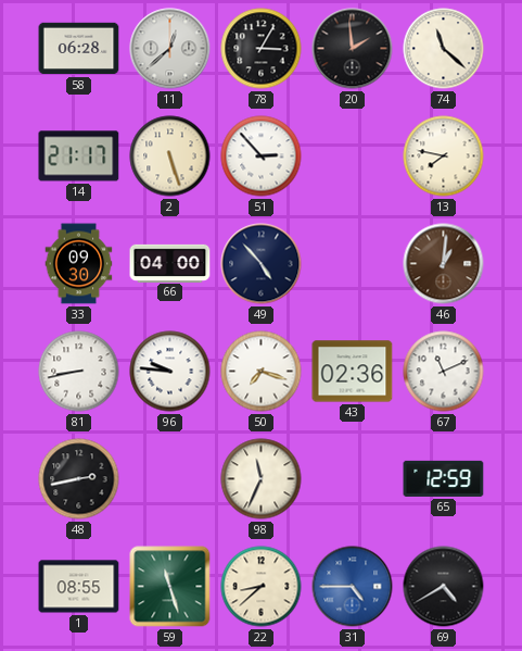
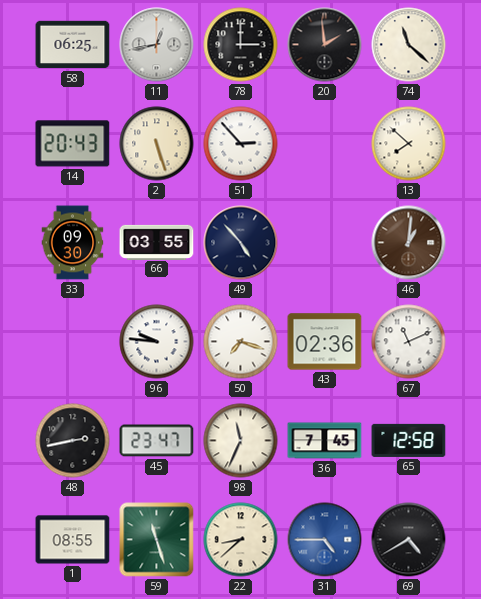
58: 06:28 -> 06:25 (73, 45)
11: 12:38 -> 12:43 (157, 45)
78: 3:05 -> 3:00 (241, 45)
14: 21:17 -> 20:43 (73, 144)
13: 7:47 -> 7:52 (409, 144)
66: 04:00 -> 03:55 (157, 242)
81: 8:43 -> none (79, 372)
45: none -> 23:47 (157, 441)
36: none -> 7:45 (325, 441)
65: 12:59 -> 12:58 (409, 440)
